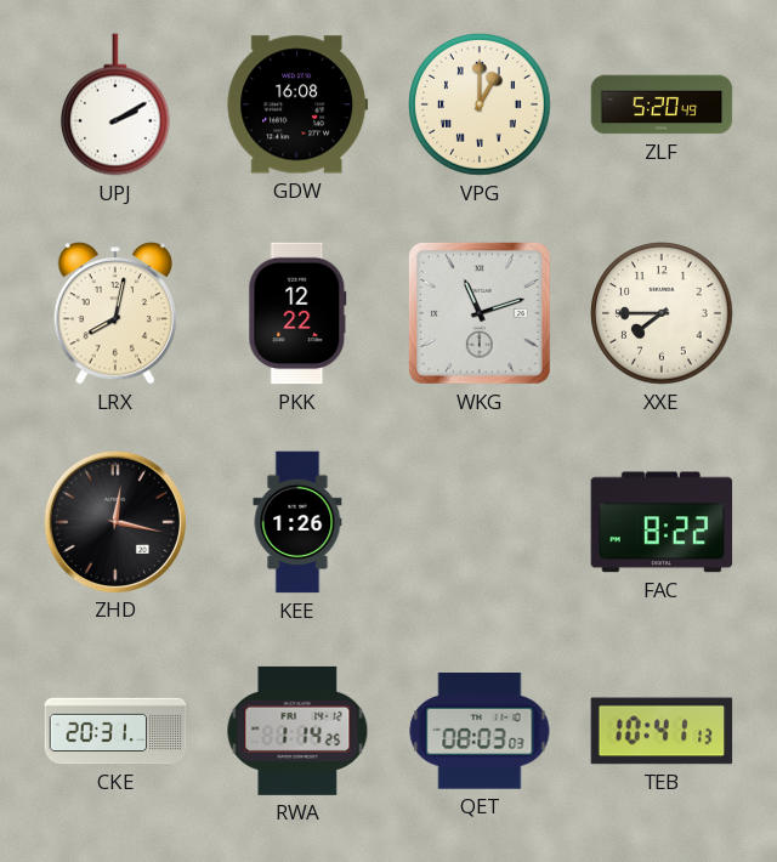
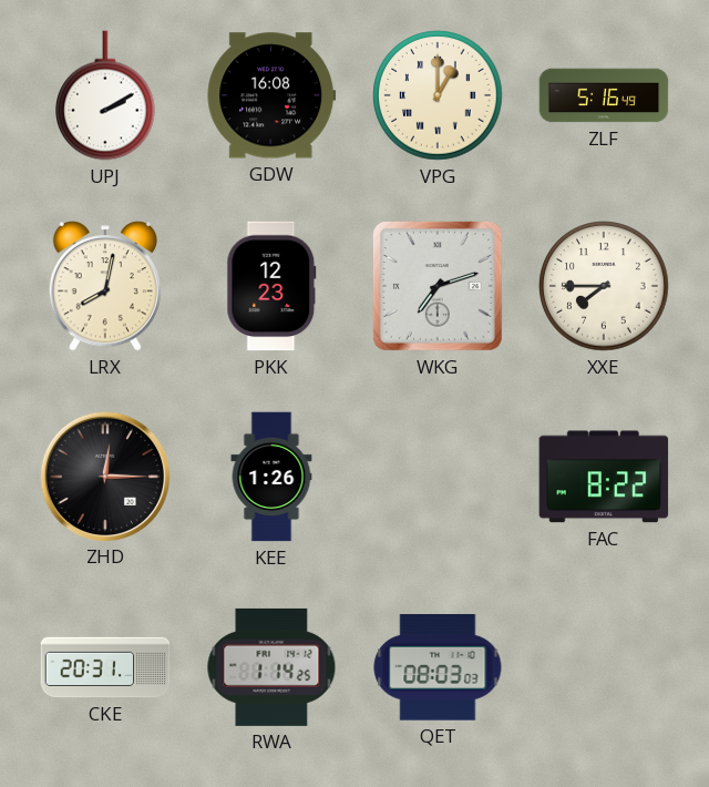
ZLF: 5:20 -> 5:16 (604, 95)
PKK: 12:22 -> 12:23 (271, 286)
WKG: 11:12 -> 7:12 (438, 286)
ZHD: 12:17 -> 12:15 (104, 476)
TEB: 10:41 -> none (662, 731)
